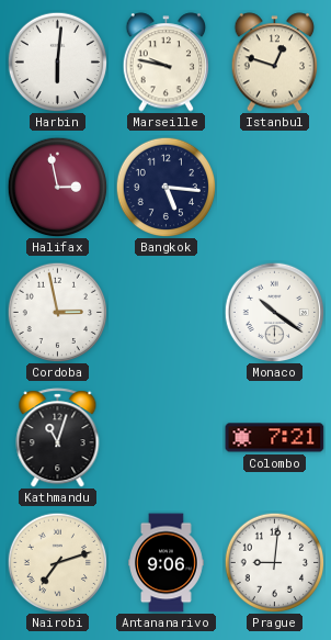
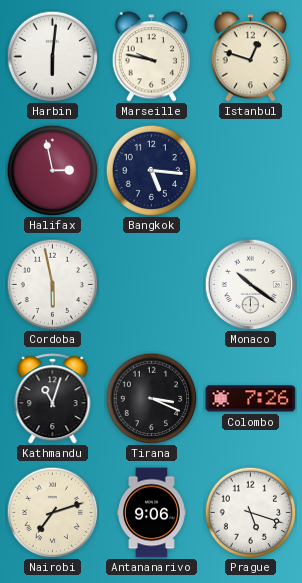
Cordoba: 2:58 -> 5:58 (52, 284)
Tirana: none -> 3:19 (151, 398)
Colombo: 7:21 -> 7:26 (251, 399)
Prague: 9:01 -> 5:18 (250, 512)
